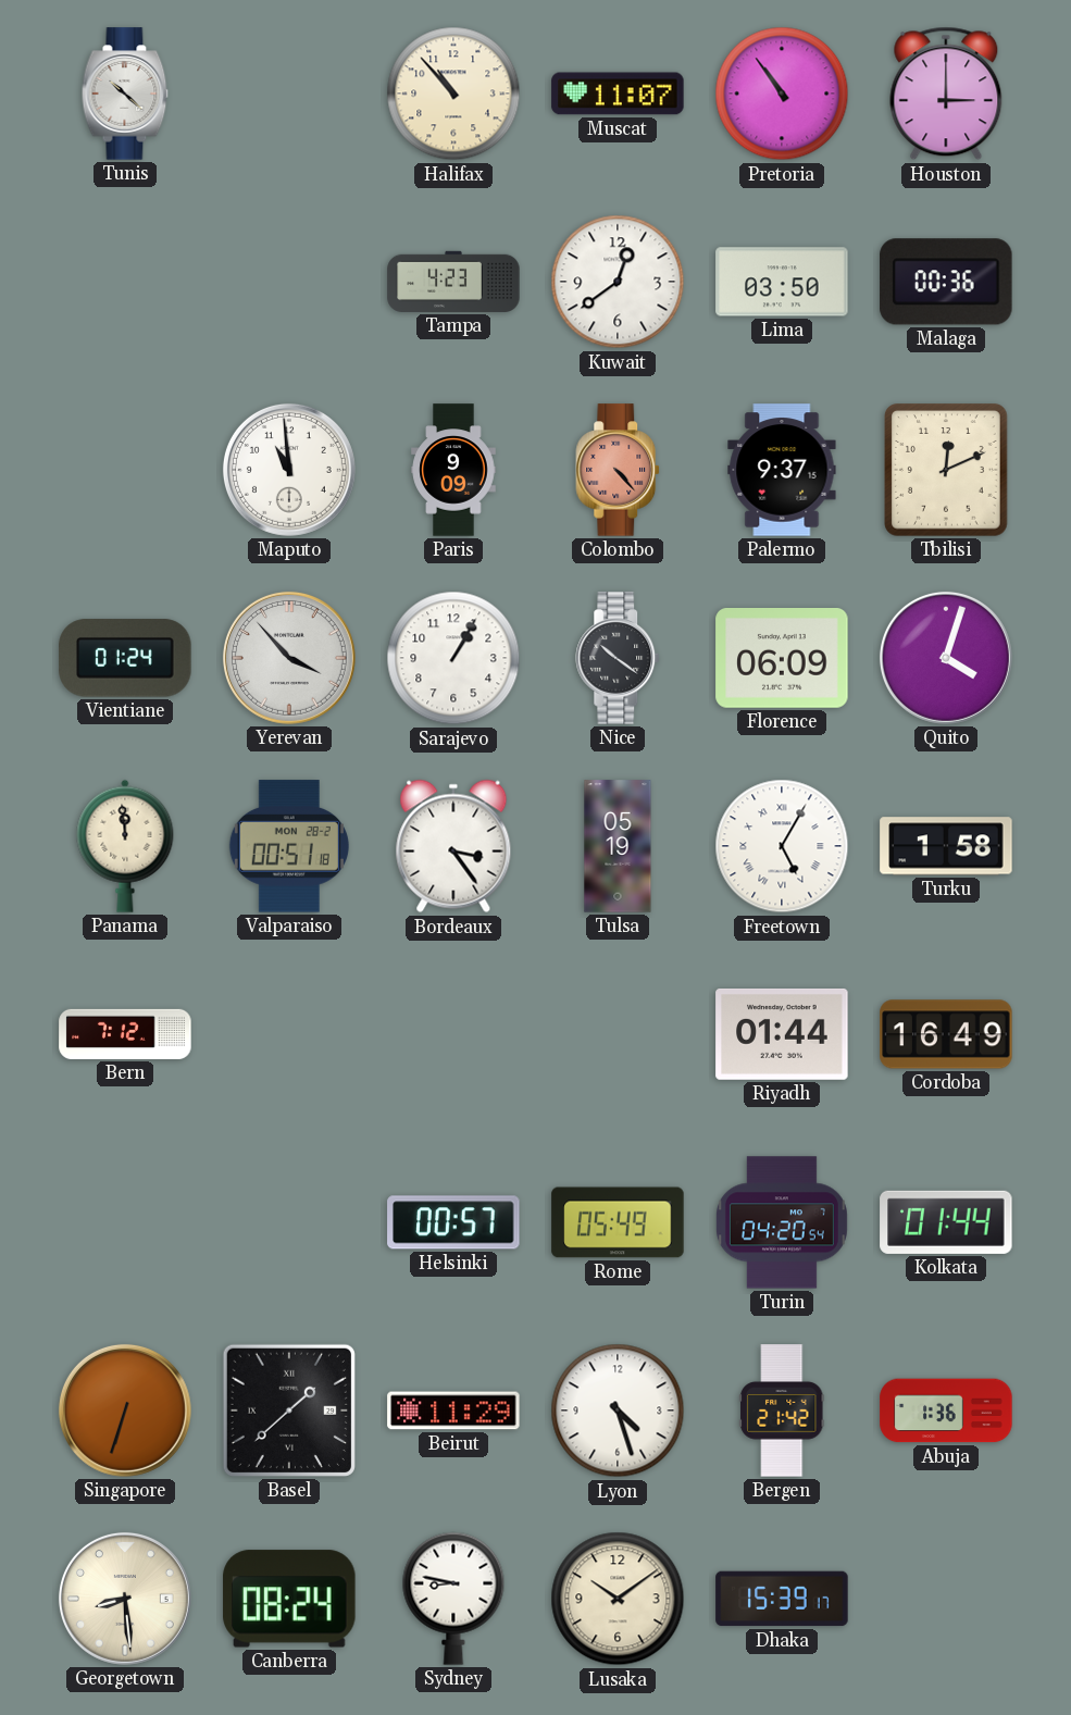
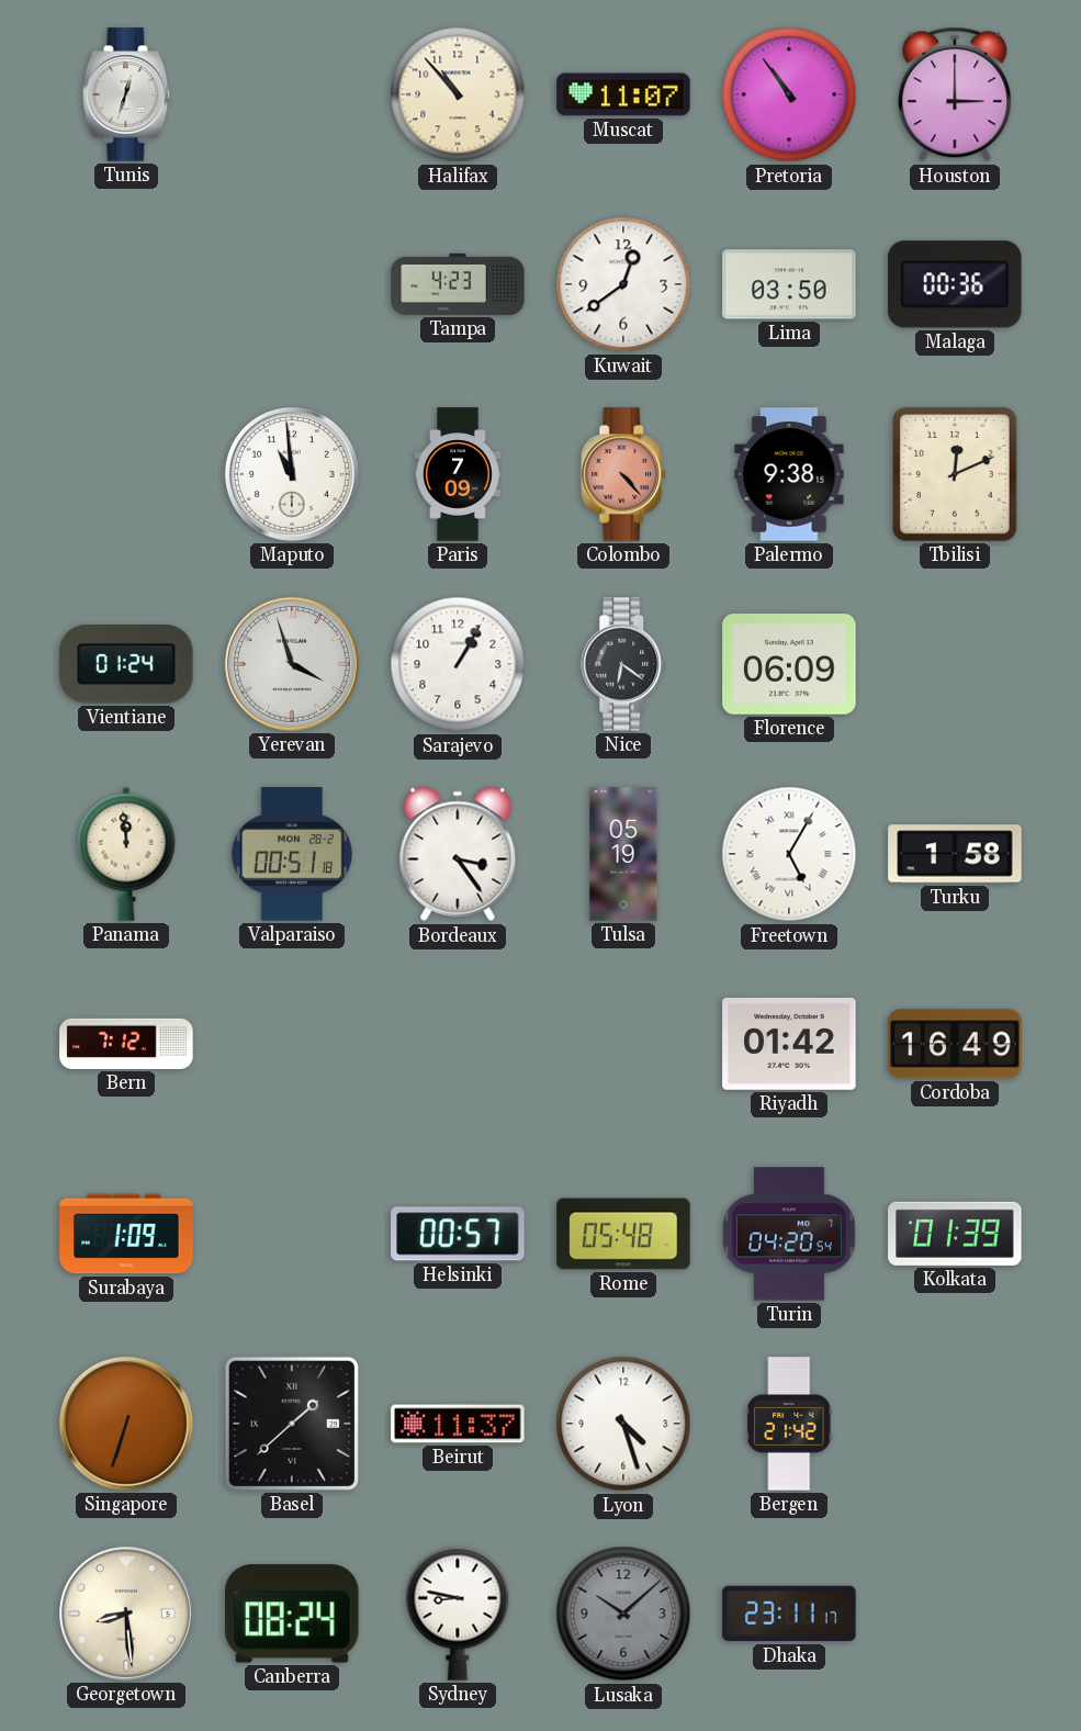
Tunis: 10:22 -> 12:33 (126, 94)
Paris: 9:09 -> 7:09 (458, 474)
Palermo: 9:37 -> 9:38 (789, 474)
Yerevan: 3:53 -> 3:57 (292, 664)
Nice: 10:21 -> 6:21 (624, 664)
Quito: 4:03 -> none (946, 658)
Riyadh: 01:44 -> 01:42 (789, 1044)
Surabaya: none -> 1:09 (126, 1234)
Rome: 05:49 -> 05:48 (623, 1234)
Kolkata: 01:44 -> 01:39 (955, 1234)
Beirut: 11:29 -> 11:37 (458, 1424)
Abuja: 1:36 -> none (946, 1410)
Lusaka: 10:09 -> 10:08 (623, 1614)
Lusaka dial: cream -> grey (623, 1614)
Dhaka: 15:39 -> 23:11 (789, 1614)
